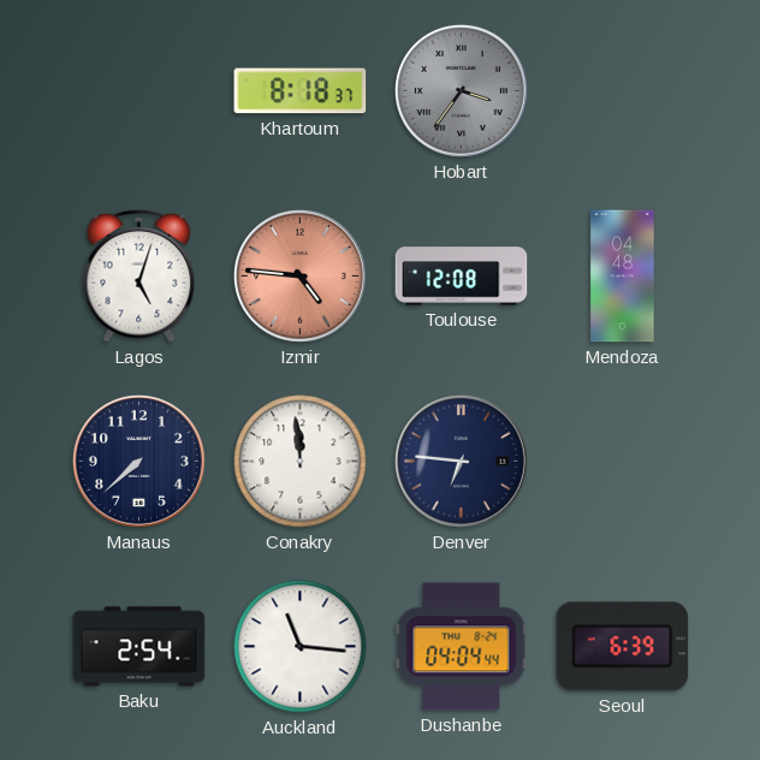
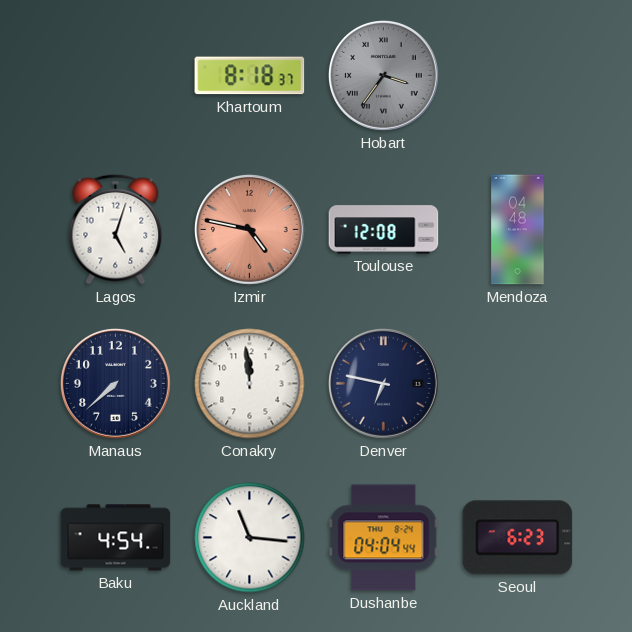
Izmir: 4:46 -> 4:47 (249, 229)
Denver: 6:46 -> 6:47 (383, 383)
Baku: 2:54 -> 4:54 (116, 538)
Seoul: 6:39 -> 6:23 (518, 538)
